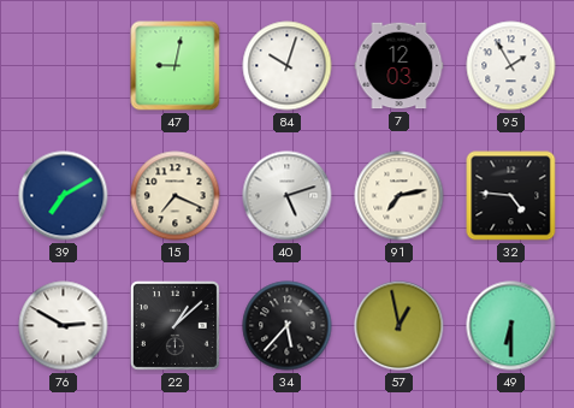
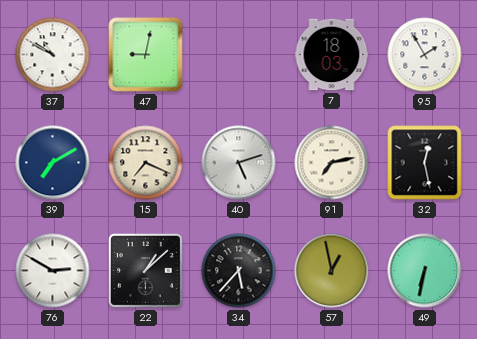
37: none -> 10:50 (53, 55)
84: 10:03 -> none (288, 66)
7: 12:03 -> 18:03 (332, 55)
32: 4:46 -> 12:28 (425, 163)
49: 6:30 -> 6:32 (425, 271)
